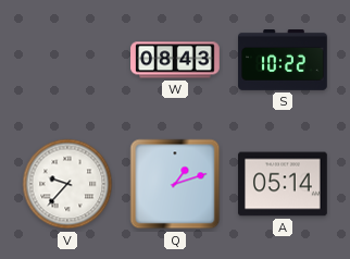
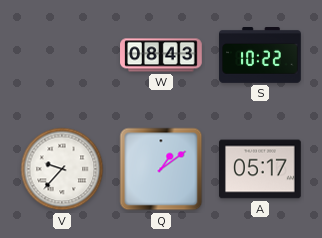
Q: 1:12 -> 1:09 (161, 169)
A: 05:14 -> 05:17 (261, 169)
